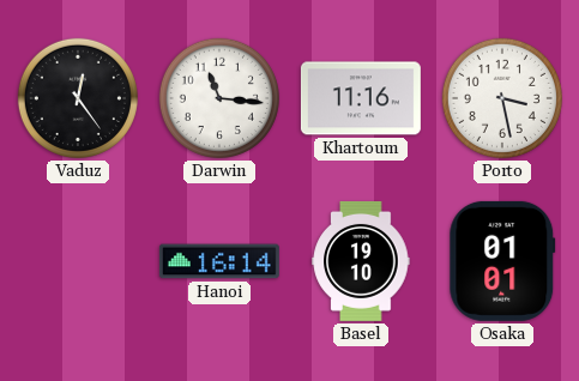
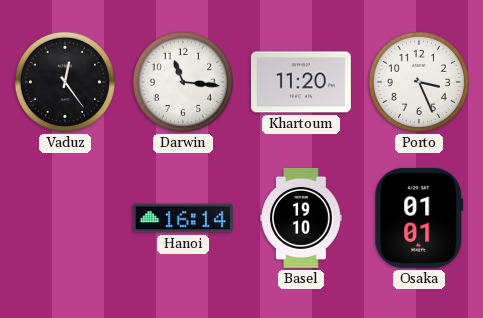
Khartoum: 11:16 -> 11:20 (301, 82)
Porto: 3:28 -> 3:26 (419, 82)
